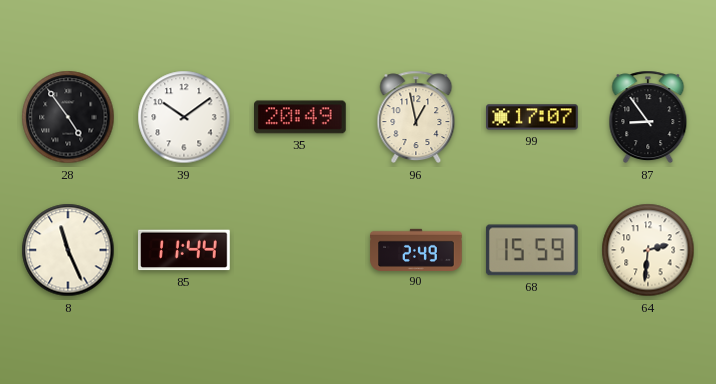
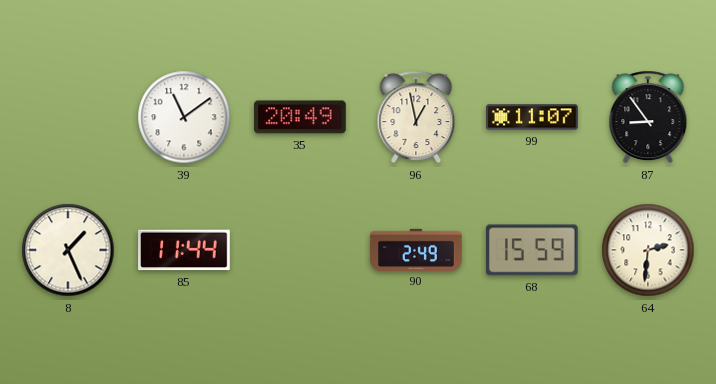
28: 4:54 -> none (68, 117)
39: 10:09 -> 11:09 (184, 117)
99: 17:07 -> 11:07 (532, 117)
8: 11:26 -> 1:26 (68, 250)
